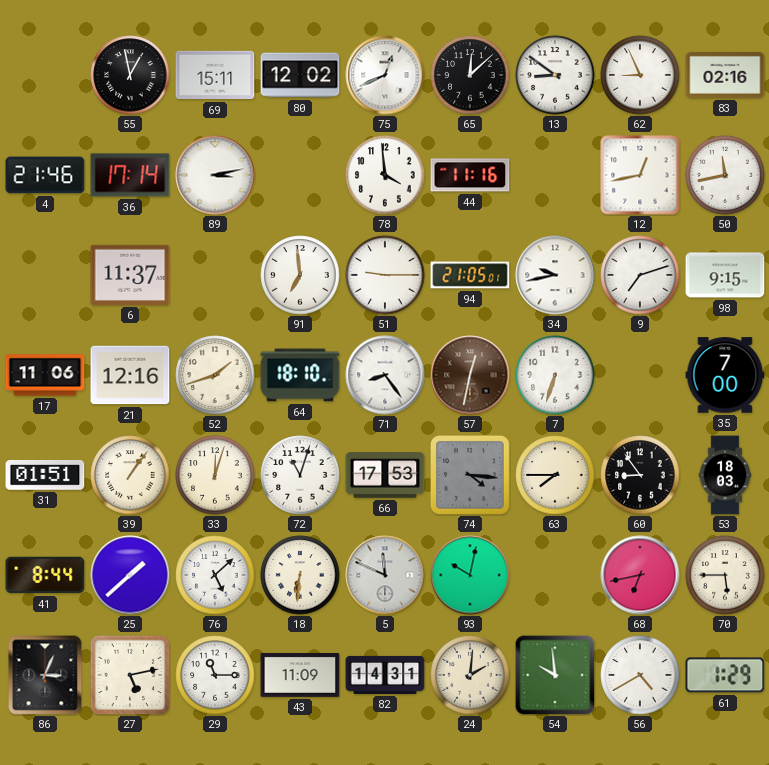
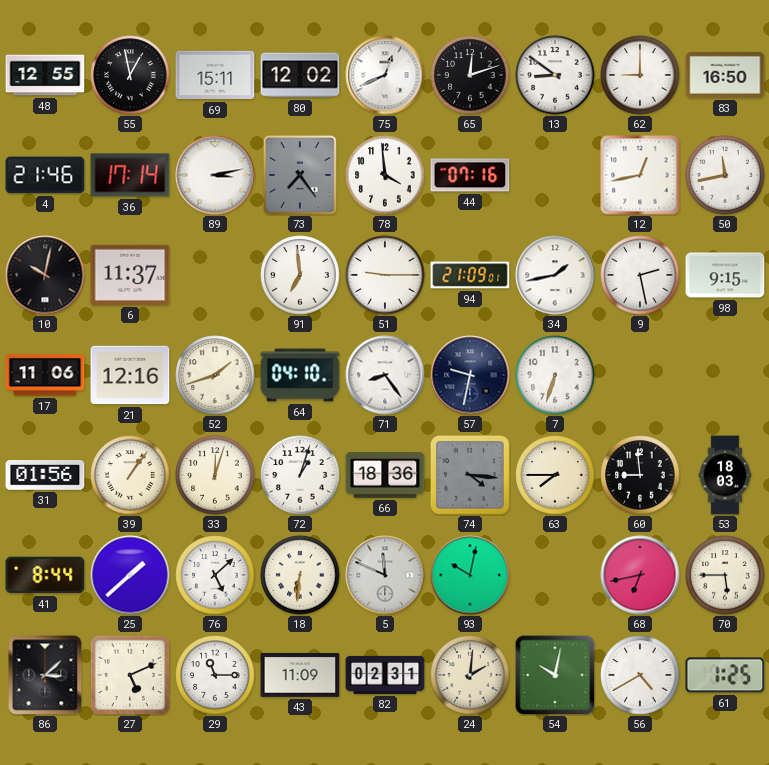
48: none -> 12:55 (45, 75)
65: 12:08 -> 12:12 (470, 75)
62: 8:56 -> 9:00 (640, 75)
83: 02:16 -> 16:50 (725, 75)
73: none -> 7:24 (301, 175)
44: 11:16 -> 07:16 (470, 175)
10: none -> 10:02 (45, 275)
94: 21:05 -> 21:09 (470, 275)
34: 9:43 -> 1:43 (555, 275)
9: 7:12 -> 2:28 (640, 275)
64: 18:10 -> 04:10 (300, 375)
57: 12:32 -> 9:32 (470, 375)
57 dial: brown -> navy (470, 375)
35: 7:00 -> none (725, 375)
31: 01:51 -> 01:56 (45, 476)
72: 11:03 -> 1:03 (300, 475)
66: 17:53 -> 18:36 (385, 475)
60: 8:54 -> 8:59 (640, 475)
86: 3:04 -> 3:08 (45, 675)
27: 5:13 -> 5:11 (130, 675)
82: 14:31 -> 02:31 (385, 675)
54: 9:59 -> 10:02 (555, 675)
61: 1:29 -> 1:25 (725, 675)
